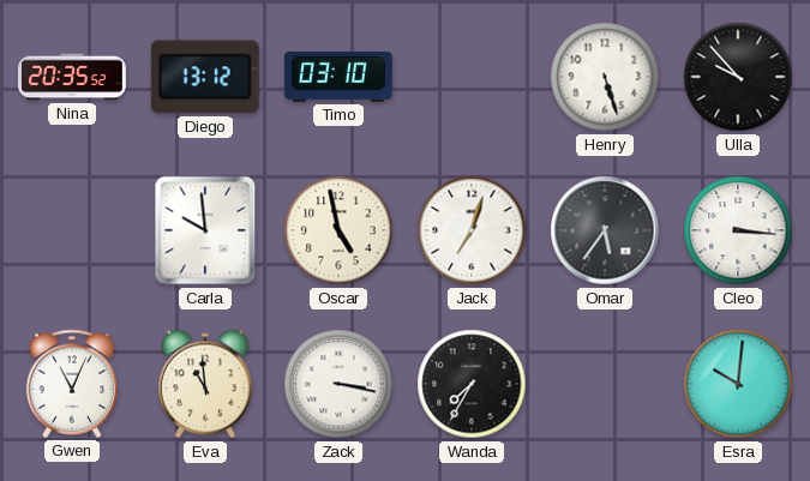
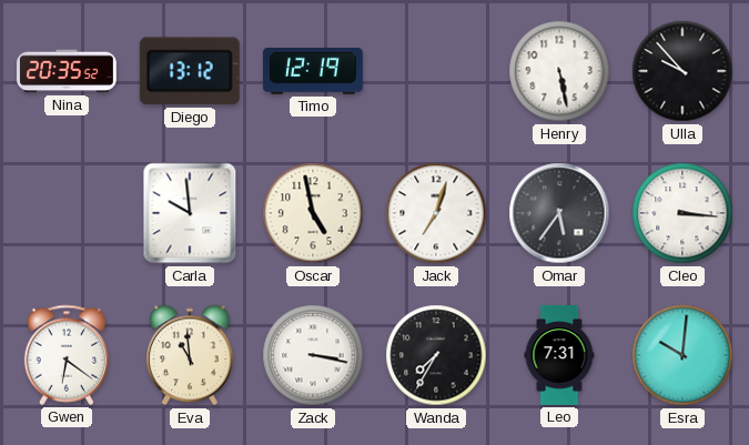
Timo: 03:10 -> 12:19 (313, 71)
Henry: 5:27 -> 5:28 (559, 71)
Gwen: 11:04 -> 6:21 (67, 355)
Leo: none -> 7:31 (559, 355)
